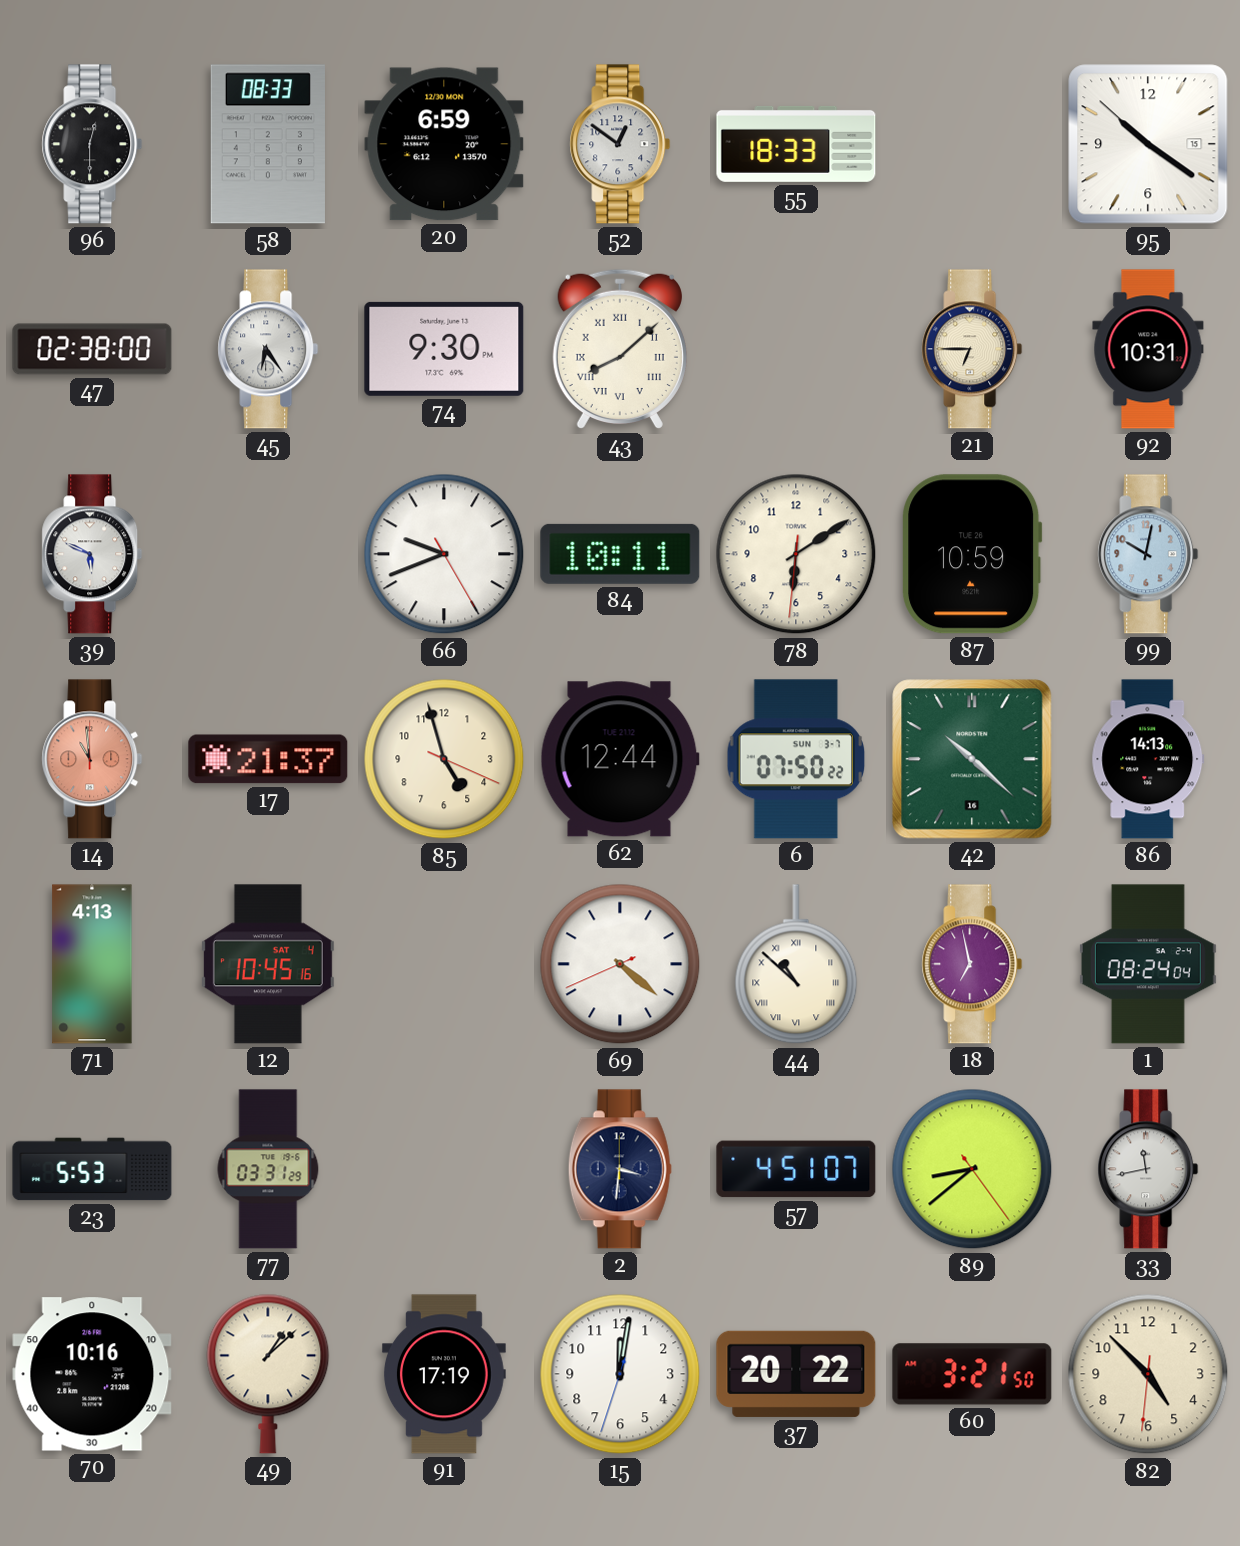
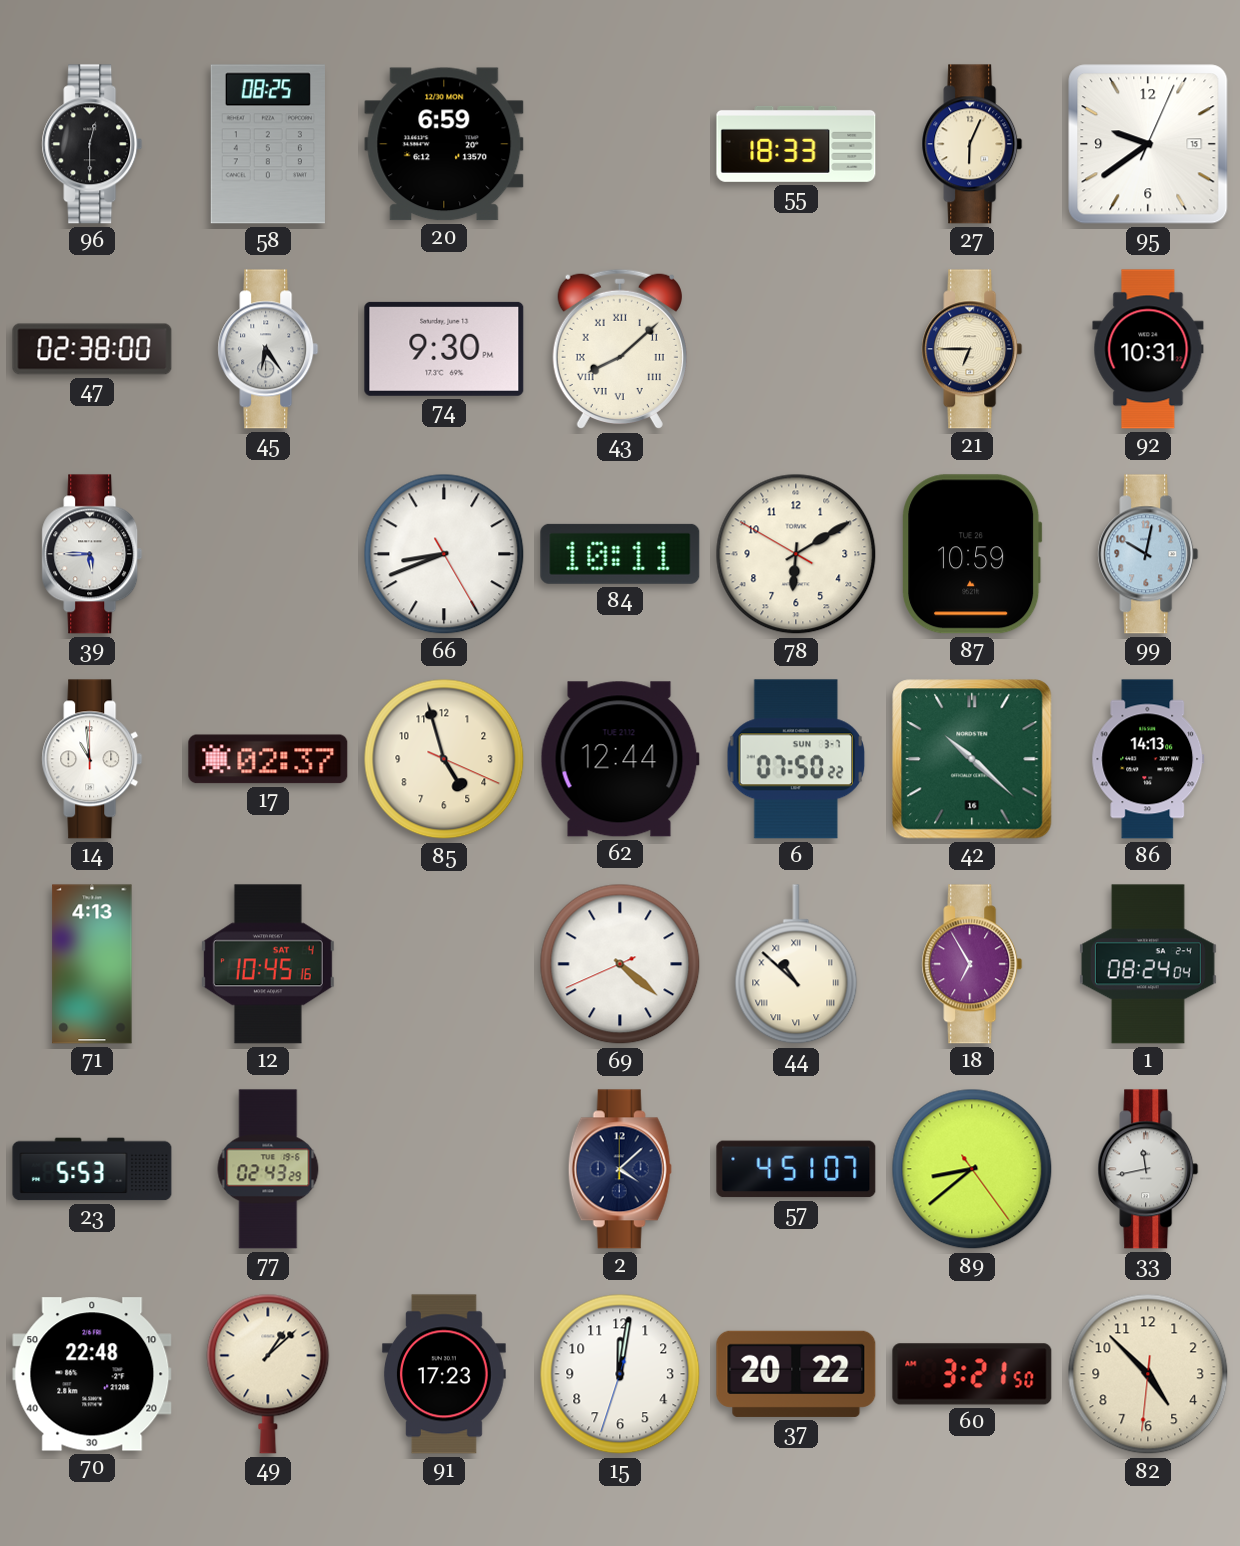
58: 08:33 -> 08:25 (268, 144)
52: 12:51 -> none (620, 144)
27: none -> 6:04 (972, 144)
95: 10:20 -> 9:39 (1148, 144)
39: 5:49 -> 5:45 (92, 554)
66: 9:41 -> 8:41 (444, 554)
78: 6:09:31 -> 6:09:50 (796, 554)
14 dial: salmon -> white (92, 759)
17: 21:37 -> 02:37 (268, 759)
18: 6:58 -> 6:55 (972, 964)
77: 03:31 -> 02:43 (268, 1169)
2: 3:31 -> 4:08 (620, 1169)
70: 10:16 -> 22:48 (92, 1374)
91: 17:19 -> 17:23 (444, 1374)
